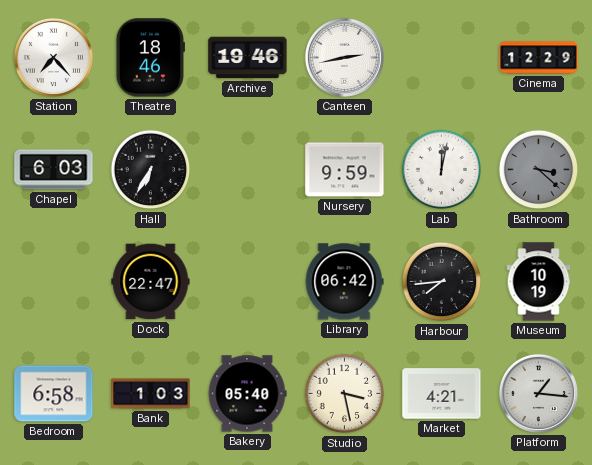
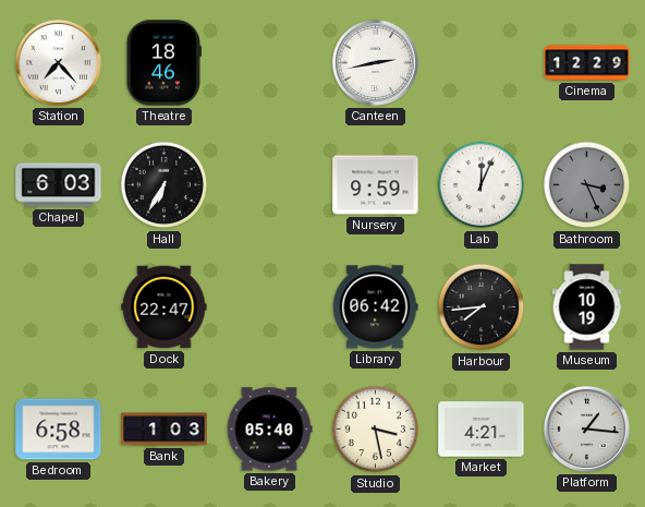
Archive: 19:46 -> none (248, 58)
Lab: 12:02 -> 12:04 (482, 185)
Bathroom: 3:22 -> 3:26 (587, 185)
